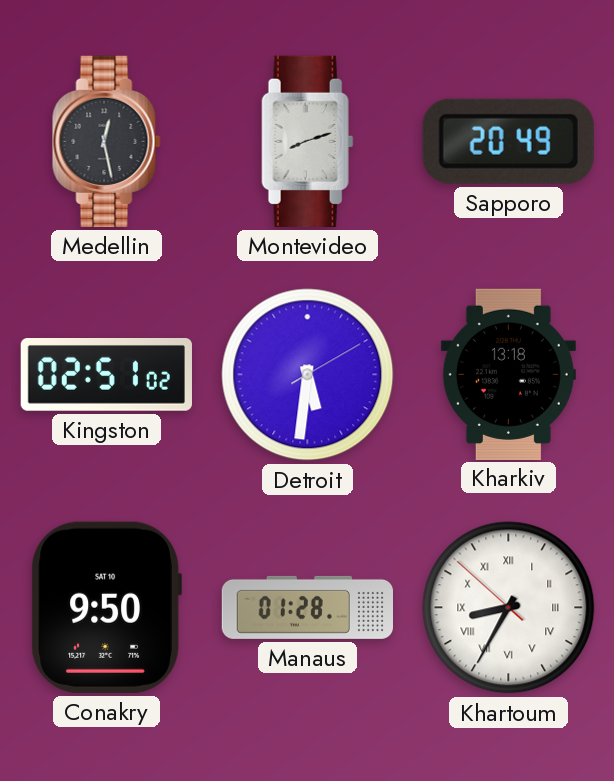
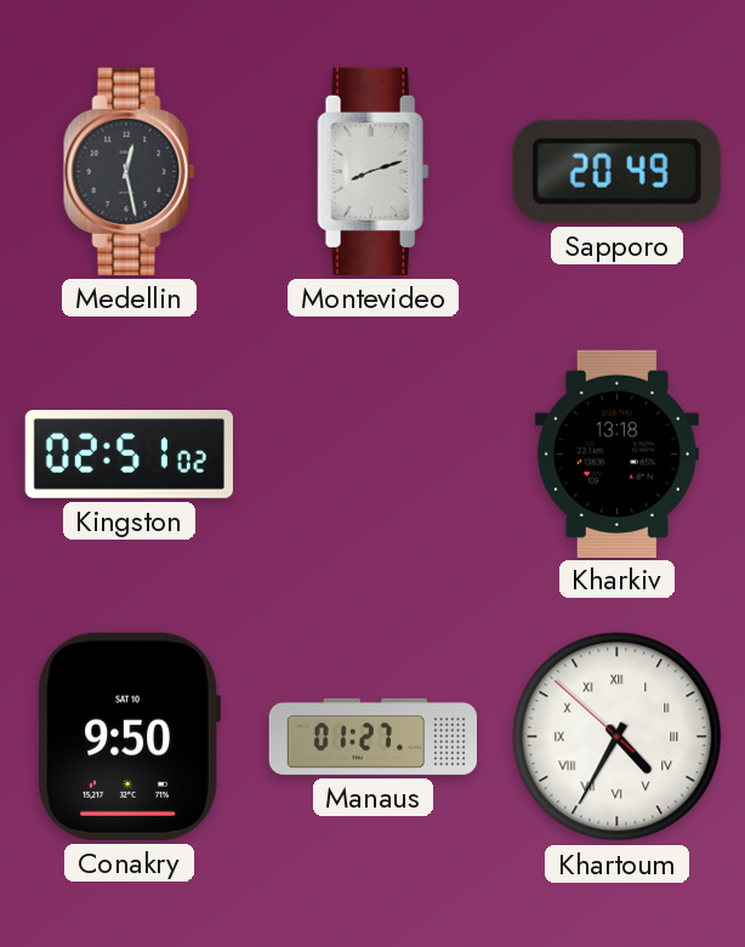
Detroit: 5:31 -> none (308, 375)
Manaus: 01:28 -> 01:27 (373, 736)
Khartoum: 8:34 -> 4:34 (618, 737)
